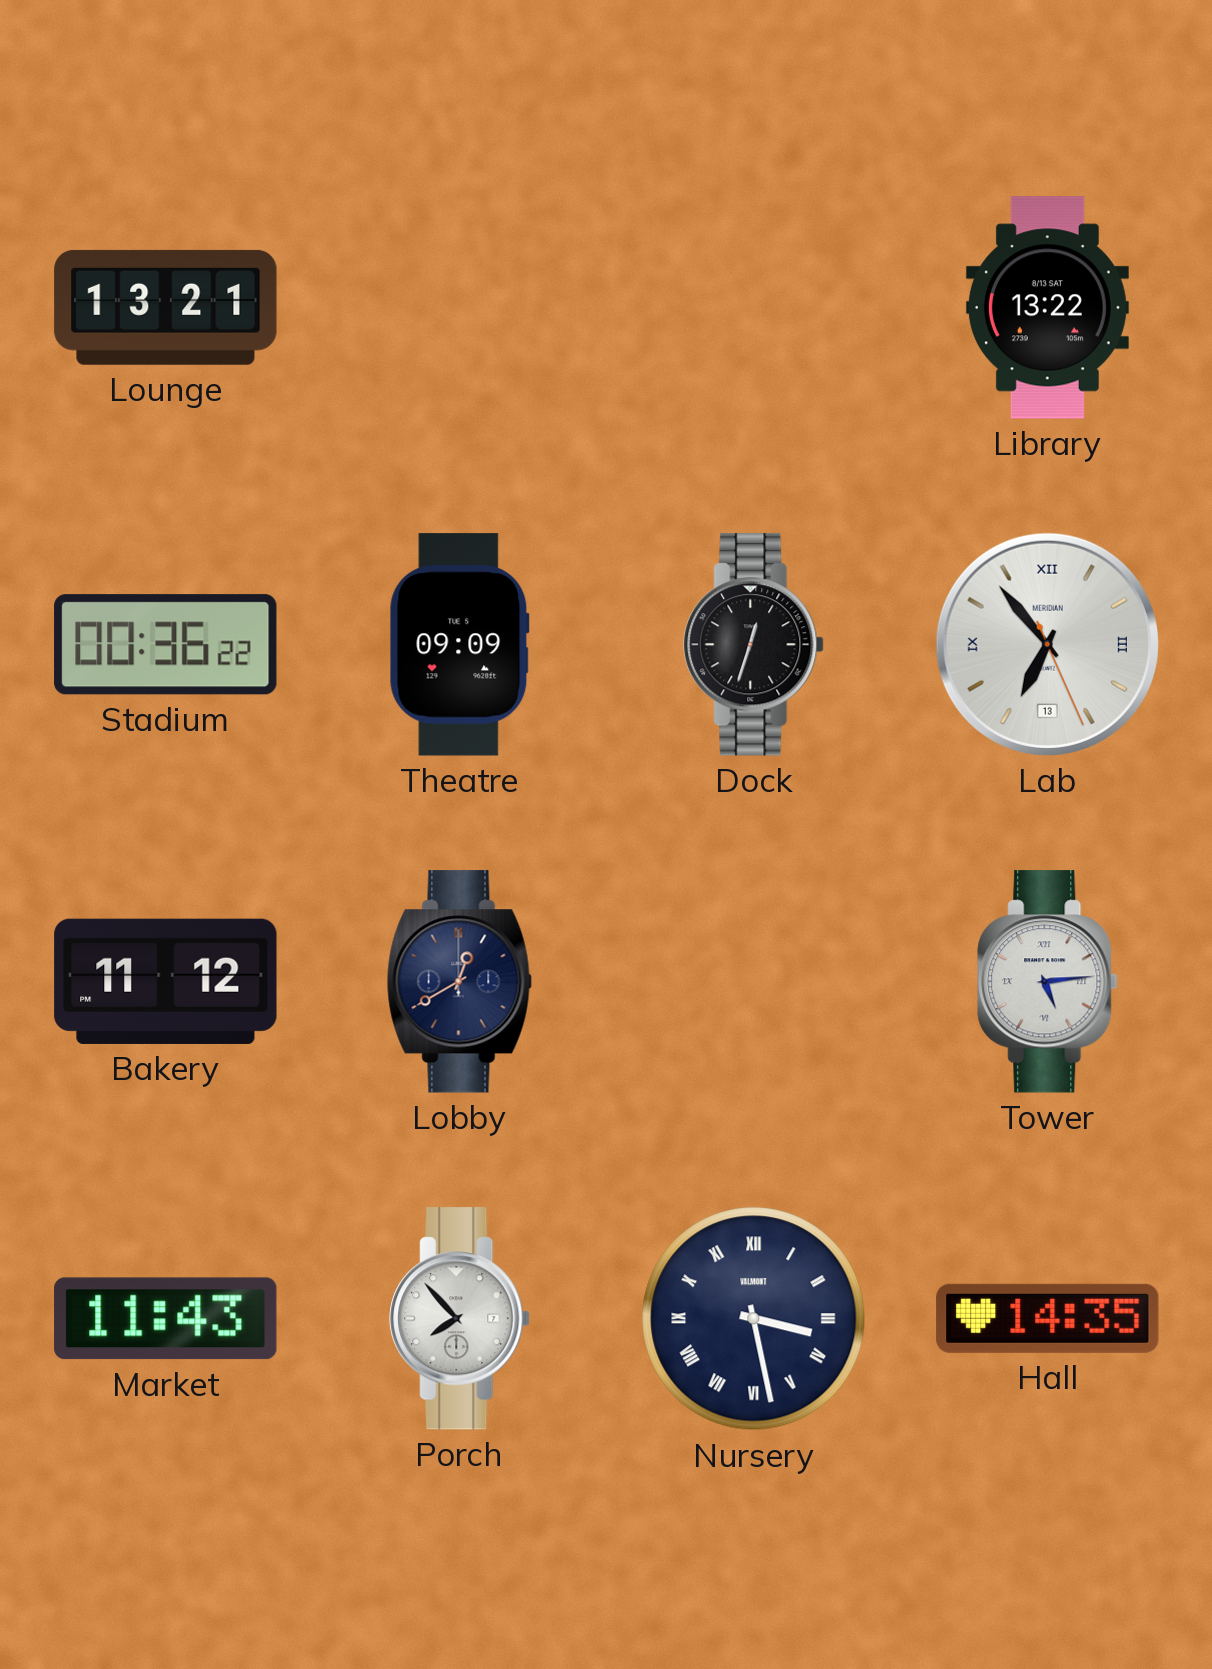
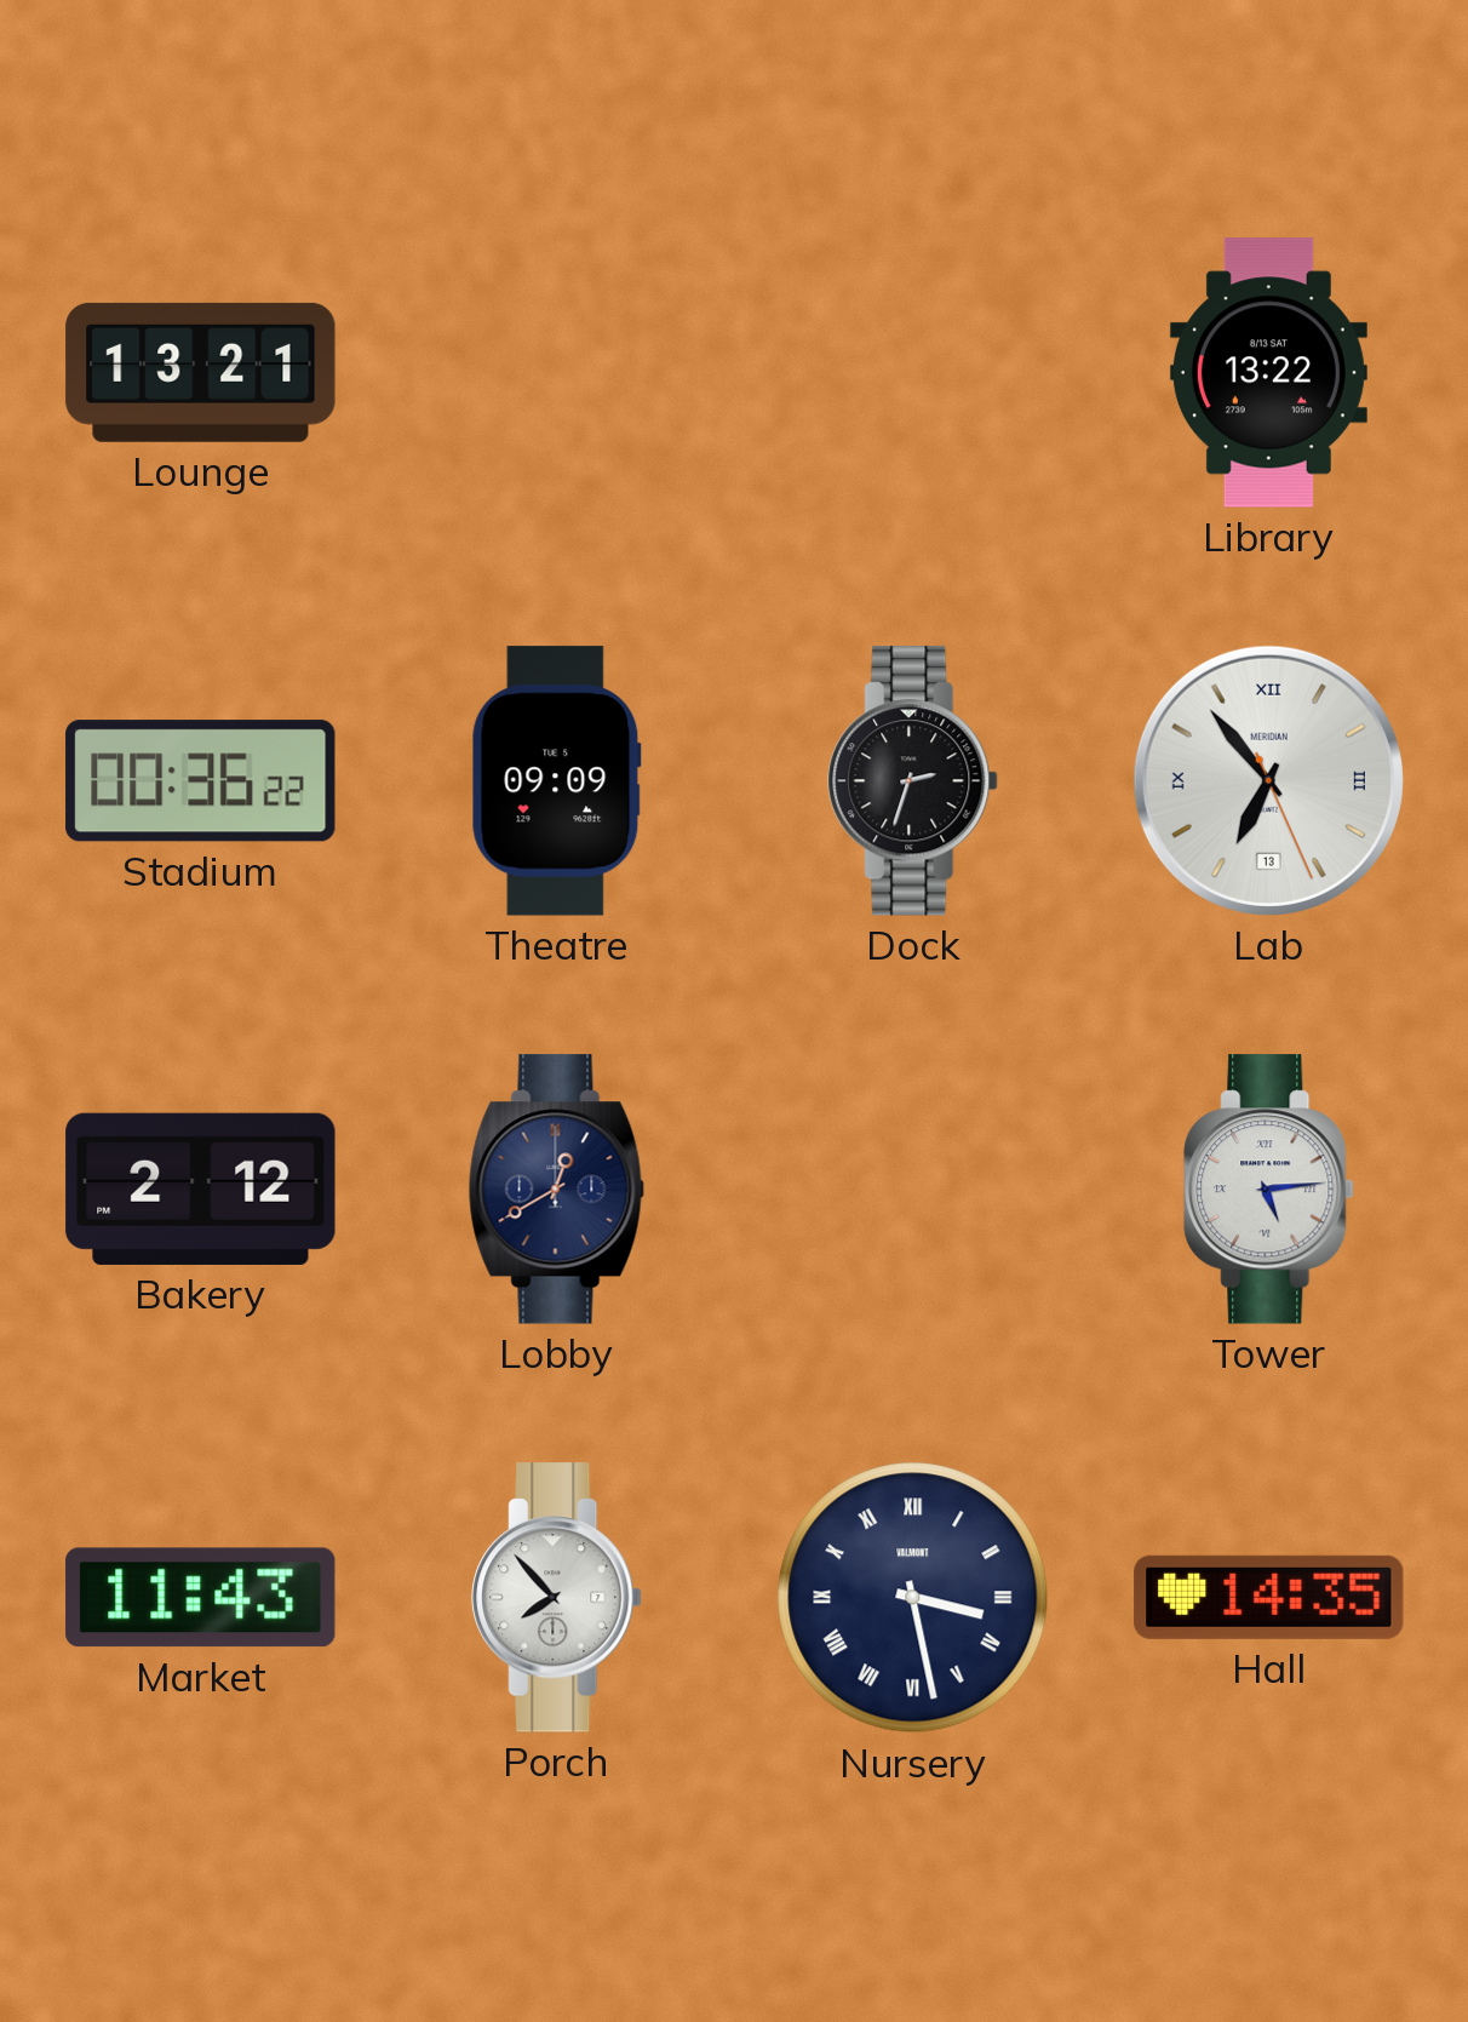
Dock: 12:33 -> 2:33 (913, 781)
Bakery: 11:12 -> 2:12 (201, 1188)
